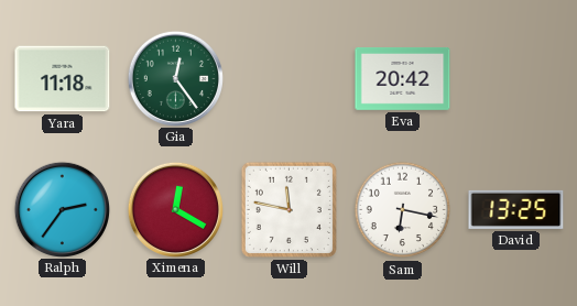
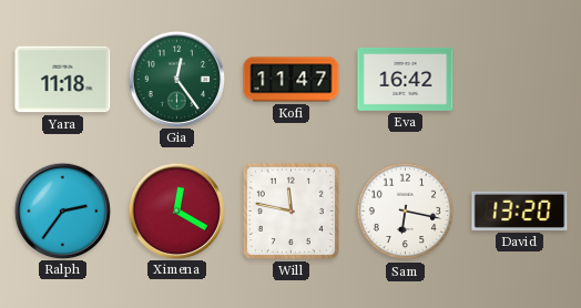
Kofi: none -> 11:47 (292, 80)
Eva: 20:42 -> 16:42 (406, 80)
David: 13:25 -> 13:20 (520, 211)
